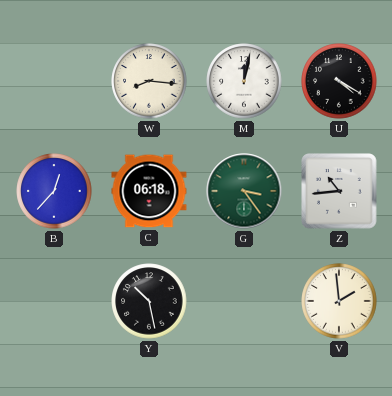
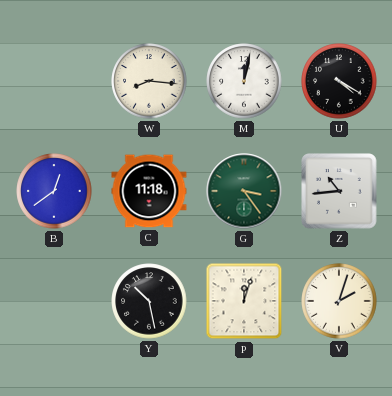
B: 12:37 -> 12:39 (54, 191)
C: 06:18 -> 11:18 (149, 191)
P: none -> 12:03 (244, 301)
V: 1:59 -> 2:03 (339, 301)
